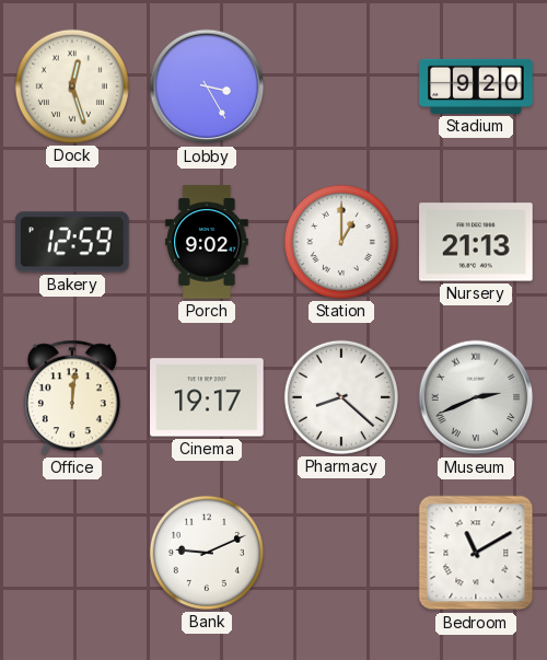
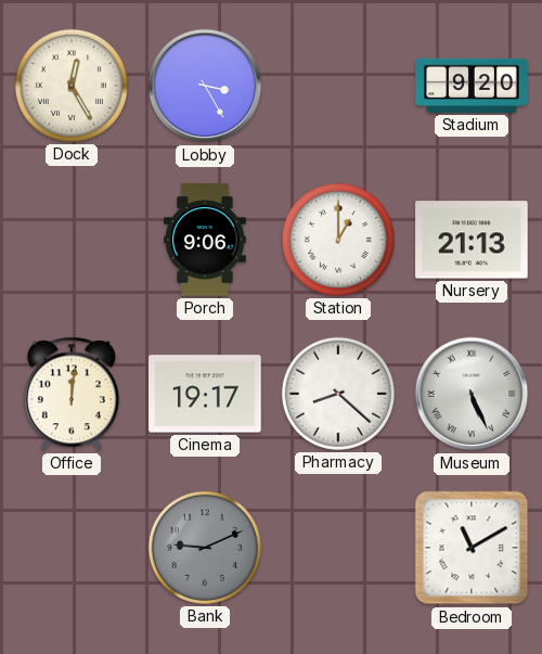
Dock: 12:27 -> 12:25 (72, 86)
Bakery: 12:59 -> none (73, 242)
Porch: 9:02 -> 9:06 (205, 240)
Museum: 2:41 -> 5:26 (472, 394)
Bank dial: white -> grey (205, 548)
